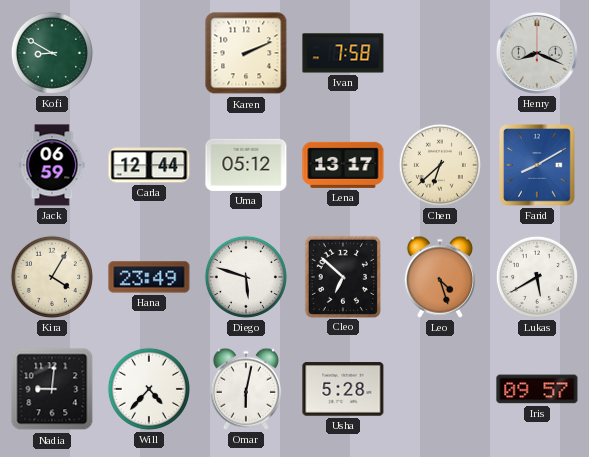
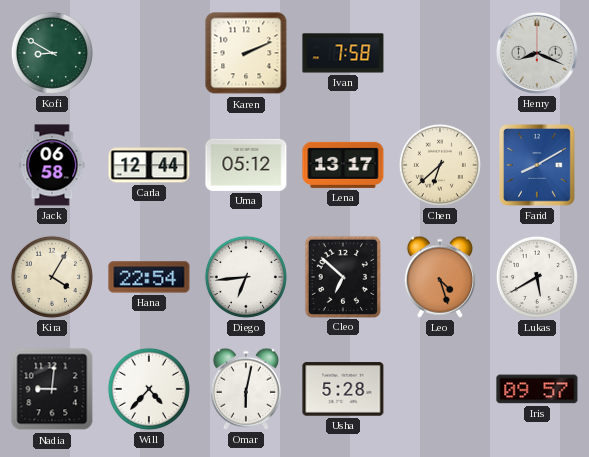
Jack: 06:59 -> 06:58 (52, 165)
Hana: 23:49 -> 22:54 (149, 277)
Diego: 5:48 -> 6:44 (246, 277)
